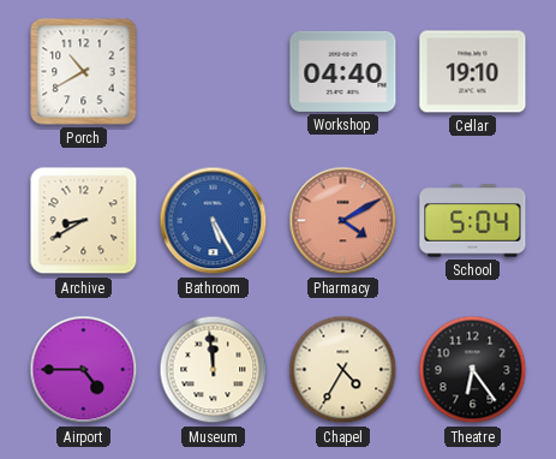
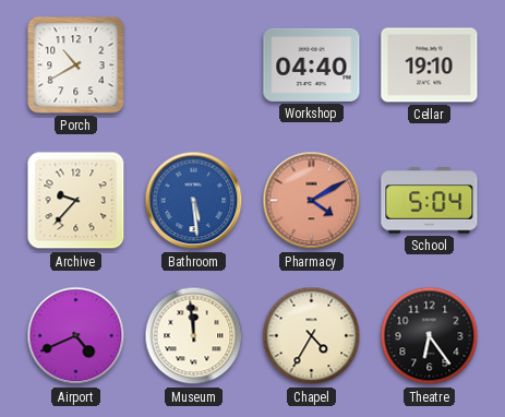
Archive: 8:40 -> 9:37 (76, 201)
Bathroom: 5:25 -> 5:29 (194, 201)
Airport: 4:45 -> 4:41 (76, 336)
